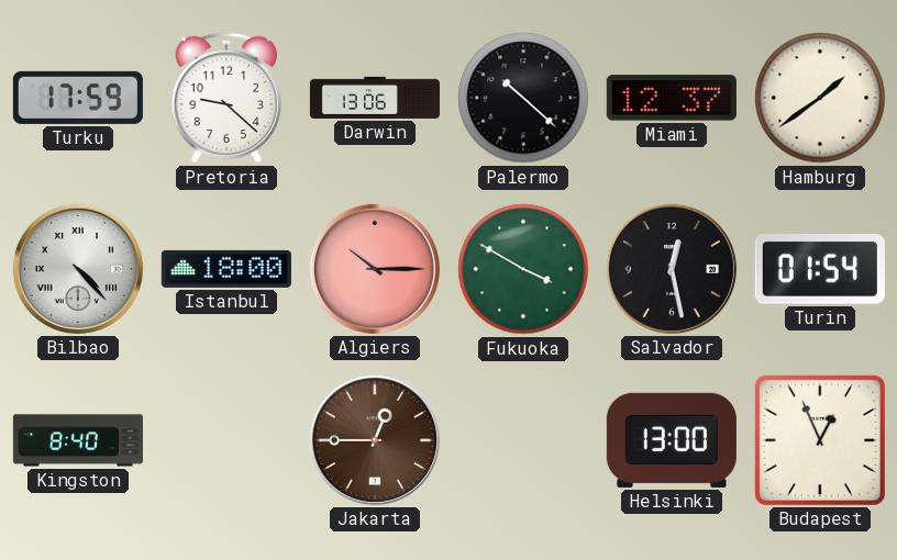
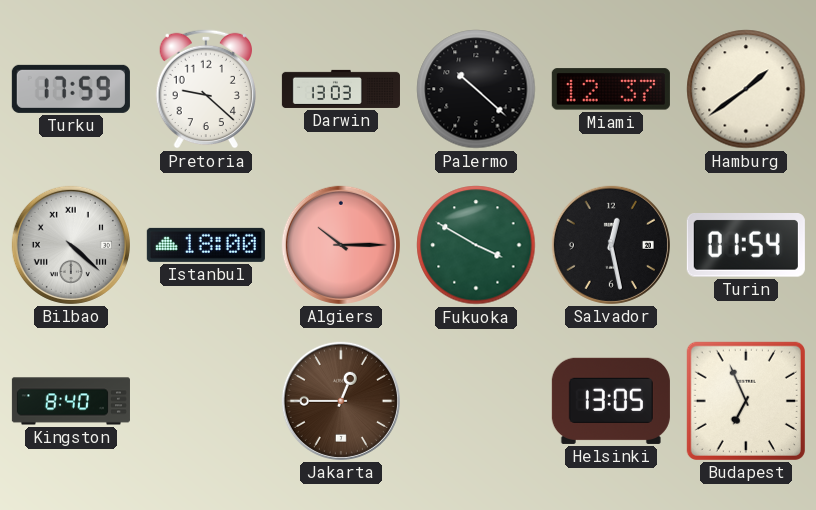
Darwin: 13:06 -> 13:03 (341, 89)
Bilbao: 4:23 -> 4:22 (71, 245)
Helsinki: 13:00 -> 13:05 (611, 401)
Budapest: 12:56 -> 6:56 (746, 401)
